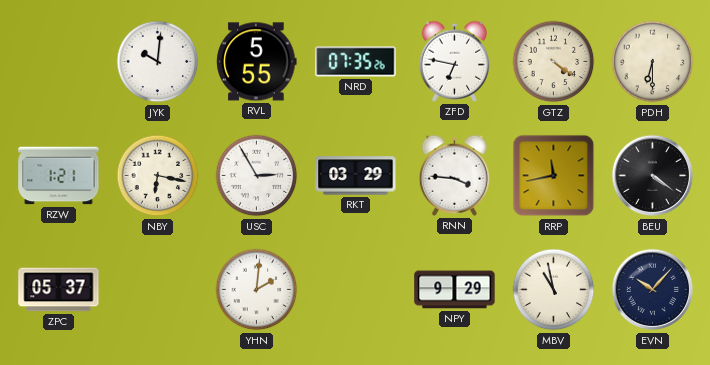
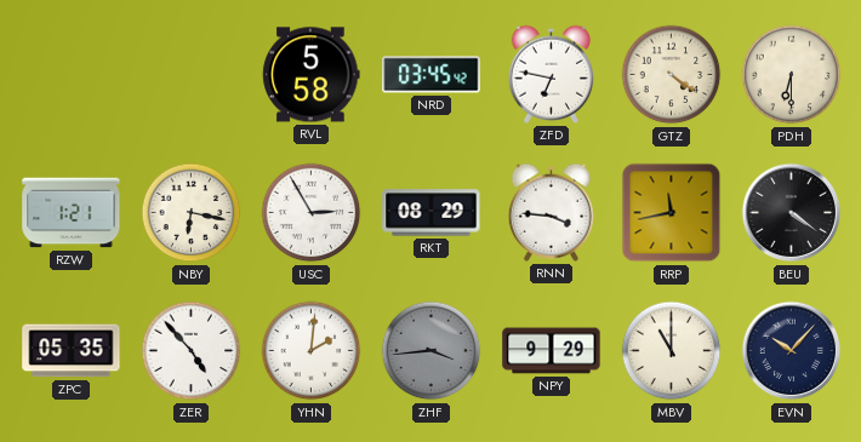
JYK: 10:01 -> none (158, 62)
RVL: 5:55 -> 5:58 (312, 75)
NRD: 07:35 -> 03:45 (432, 75)
RKT: 03:29 -> 08:29 (432, 213)
ZPC: 05:37 -> 05:35 (72, 351)
ZER: none -> 4:53 (192, 351)
ZHF: none -> 3:44 (432, 351)
MBV: 10:58 -> 11:00 (672, 351)
